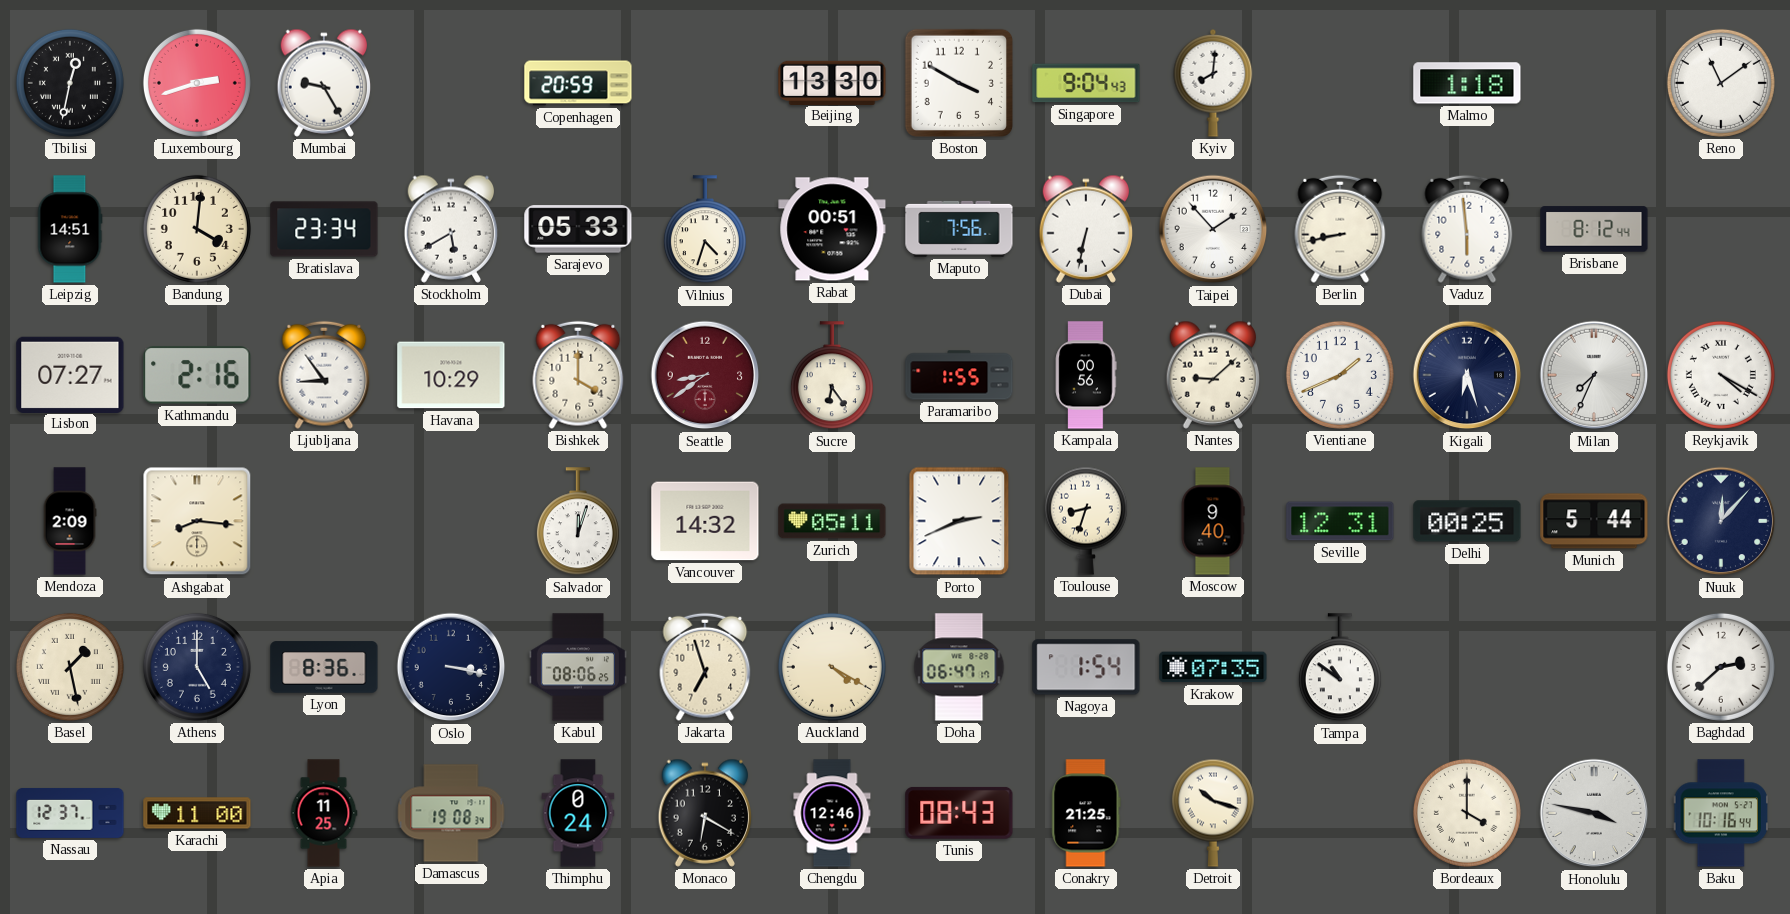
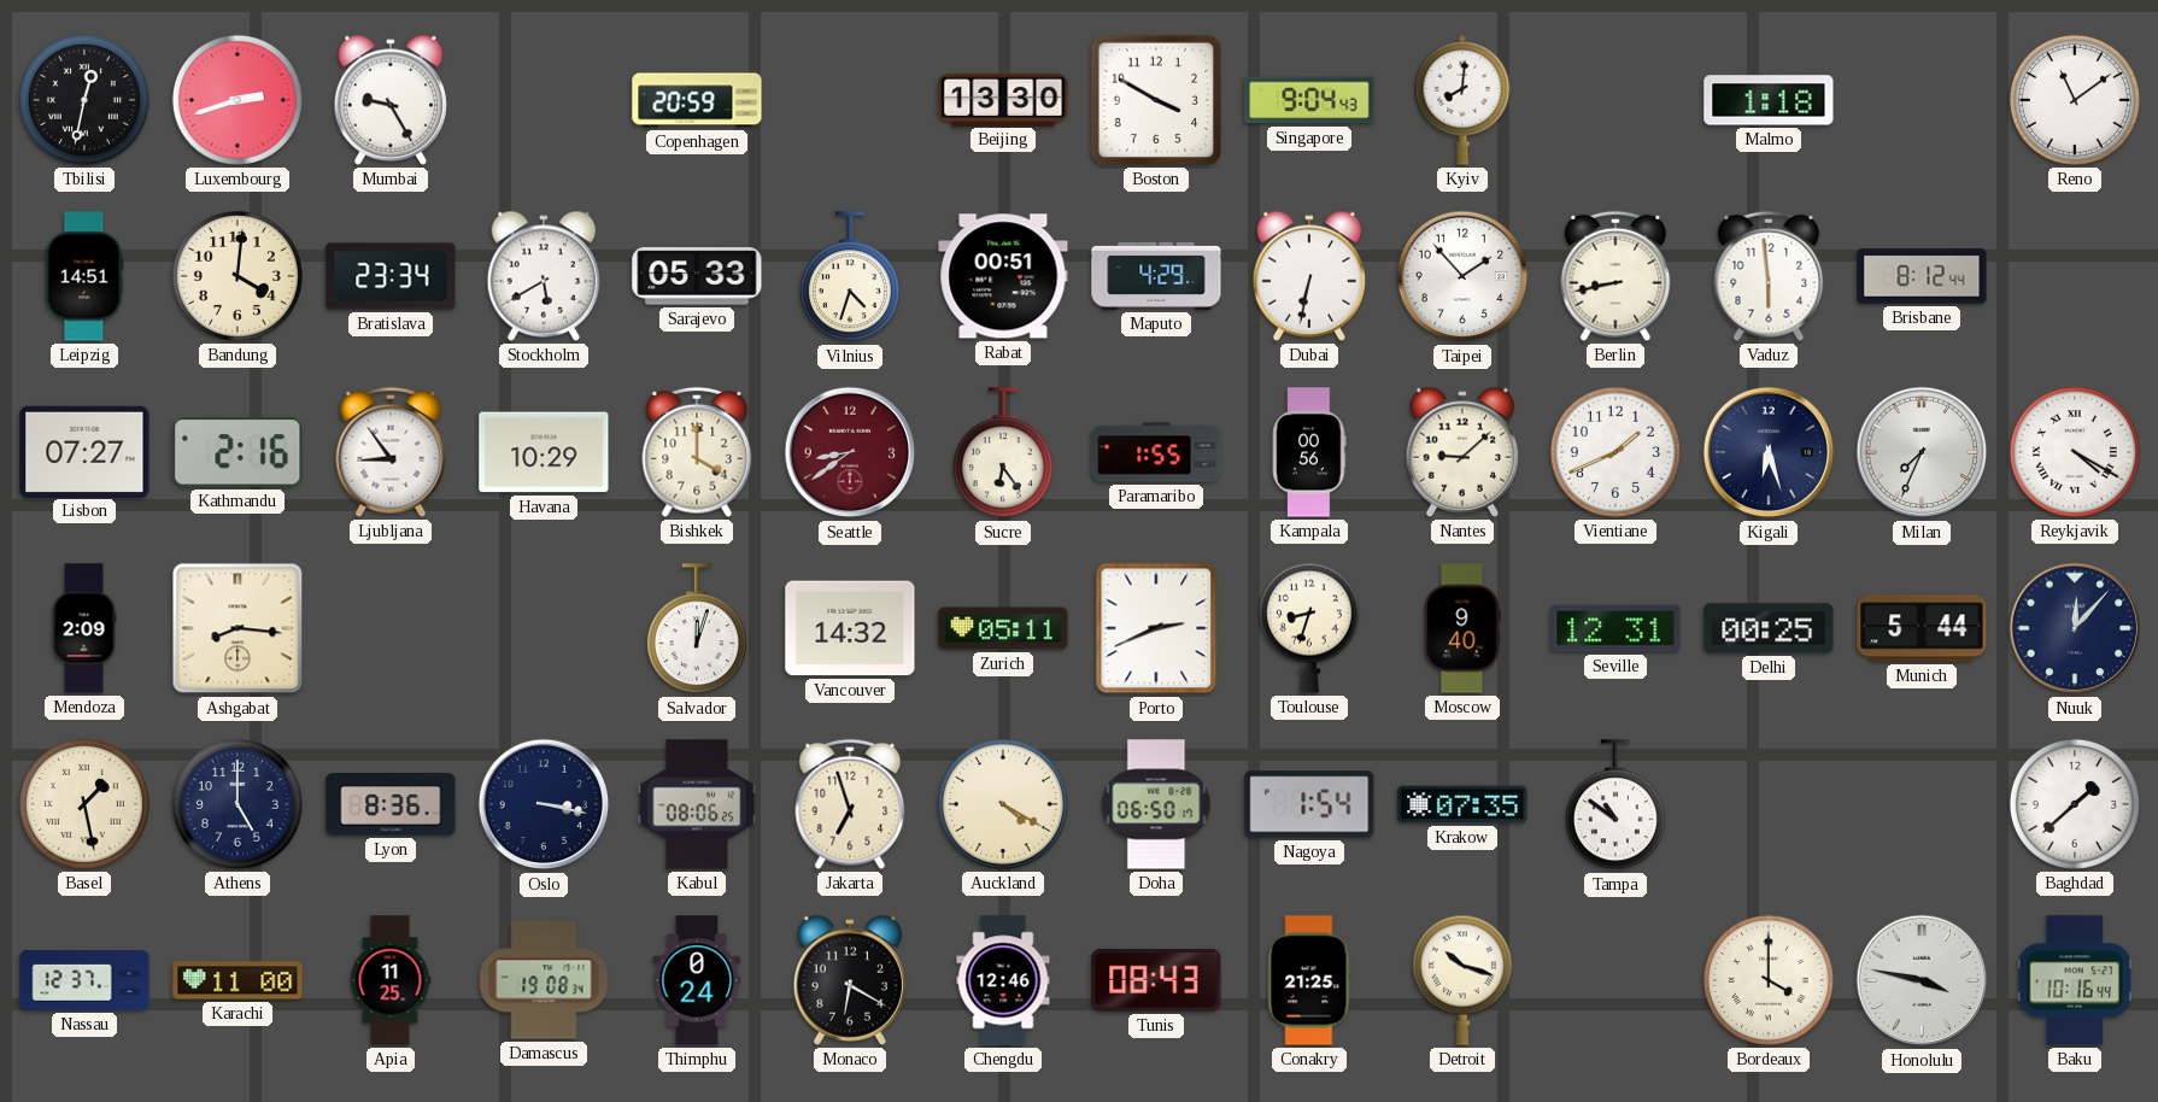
Maputo: 7:56 -> 4:29 (1156, 276)
Doha: 06:47 -> 06:50 (1156, 804)
Baghdad: 2:38 -> 1:38 (2075, 804)
